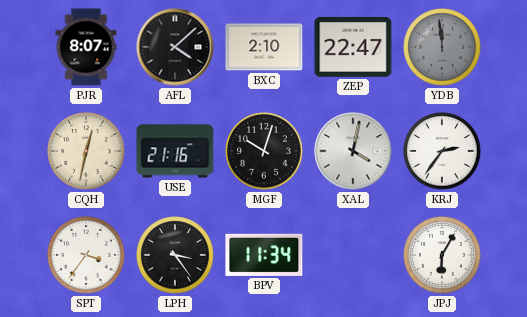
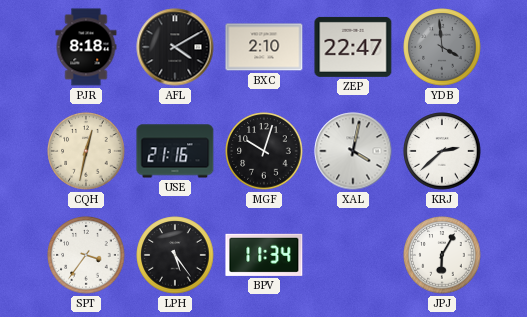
PJR: 8:07 -> 8:18 (86, 47)
AFL: 4:08 -> 4:10 (175, 47)
YDB: 11:59 -> 3:59 (442, 47)
KRJ: 2:36 -> 2:38 (442, 151)
LPH: 3:24 -> 5:24 (175, 255)
